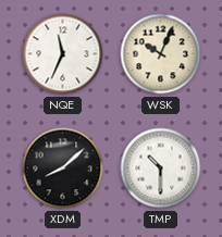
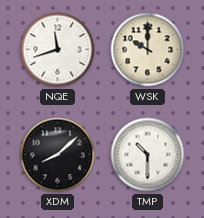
NQE: 11:34 -> 11:42 (58, 50)
WSK: 10:04 -> 10:00 (148, 50)
